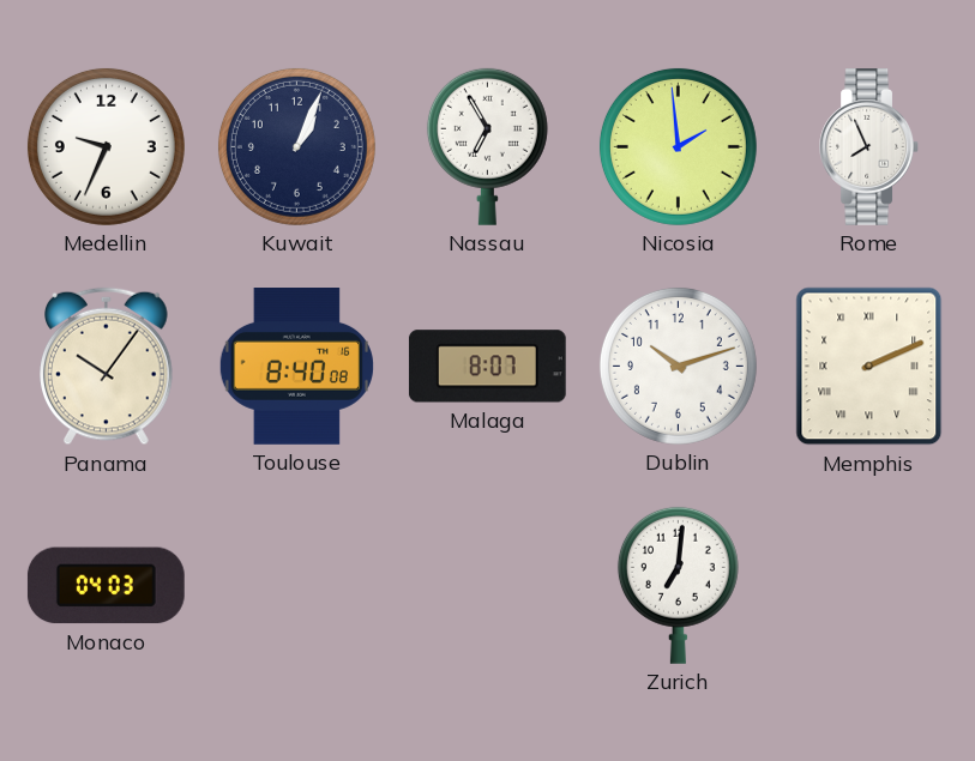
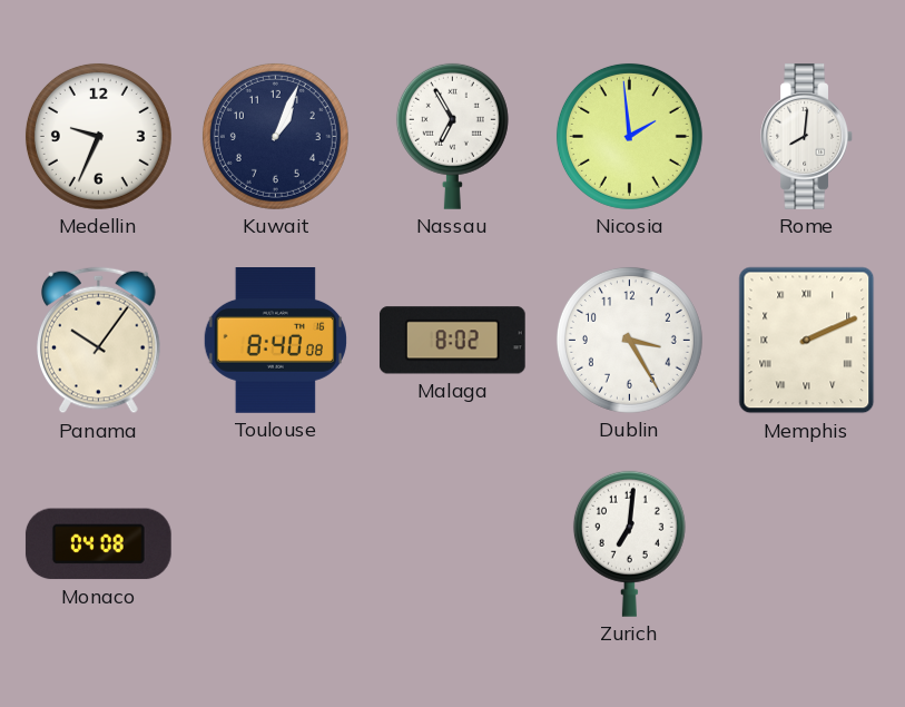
Rome: 7:56 -> 8:01 (806, 137)
Malaga: 8:07 -> 8:02 (452, 341)
Dublin: 10:12 -> 3:25 (629, 340)
Monaco: 04:03 -> 04:08 (98, 544)
